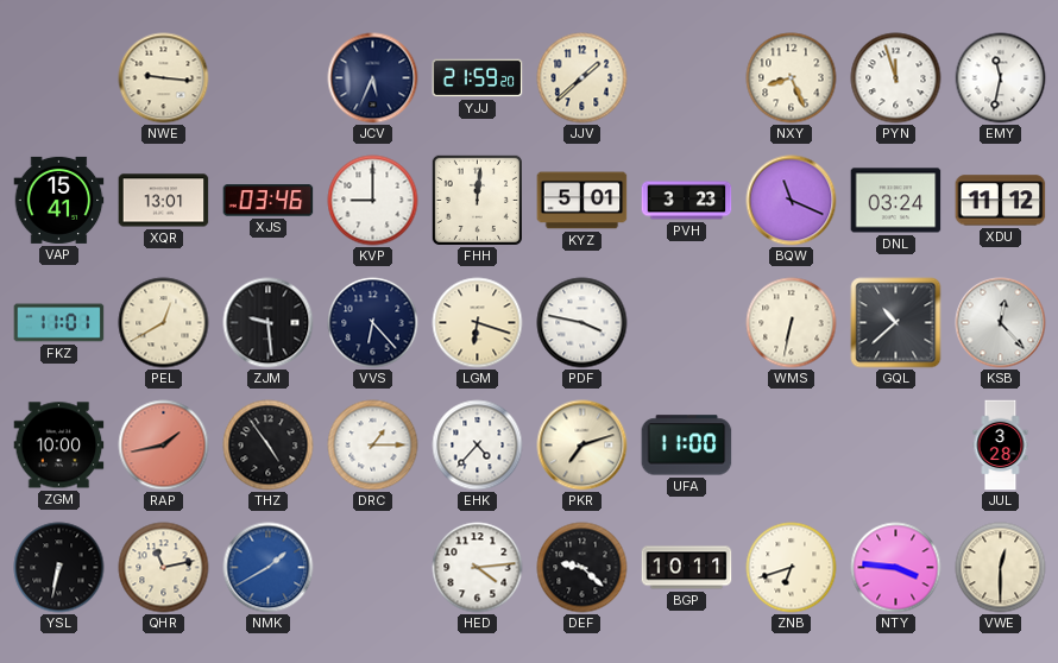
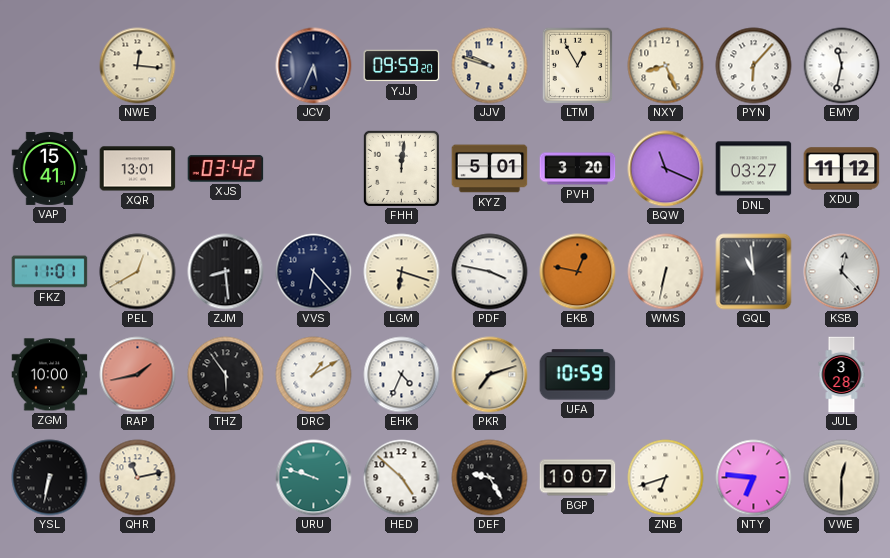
NWE: 9:16 -> 12:16 (138, 66)
YJJ: 21:59 -> 09:59 (402, 66)
JJV: 1:38 -> 9:48 (490, 66)
LTM: none -> 12:55 (578, 65)
PYN: 11:57 -> 6:07 (754, 66)
XJS: 03:46 -> 03:42 (226, 169)
KVP: 9:00 -> none (373, 201)
PVH: 3:23 -> 3:20 (578, 169)
DNL: 03:24 -> 03:27 (754, 169)
ZJM: 9:29 -> 8:29 (226, 272)
EKB: none -> 12:47 (578, 272)
GQL: 10:38 -> 10:59 (754, 272)
THZ: 4:54 -> 5:54 (226, 375)
DRC: 1:15 -> 1:10 (314, 375)
EHK: 4:37 -> 4:34 (402, 375)
UFA: 11:00 -> 10:59 (578, 375)
NMK: 1:40 -> none (269, 568)
URU: none -> 9:48 (314, 478)
HED: 4:14 -> 4:52 (402, 478)
DEF: 9:22 -> 9:25 (490, 478)
BGP: 10:11 -> 10:07 (578, 478)
NTY: 3:46 -> 6:46 (754, 478)
